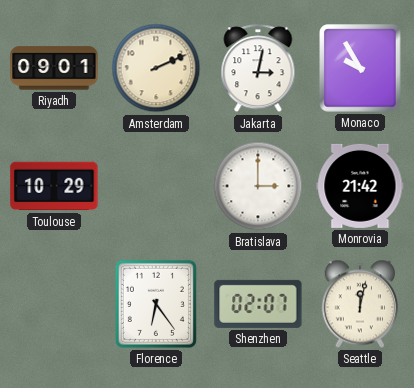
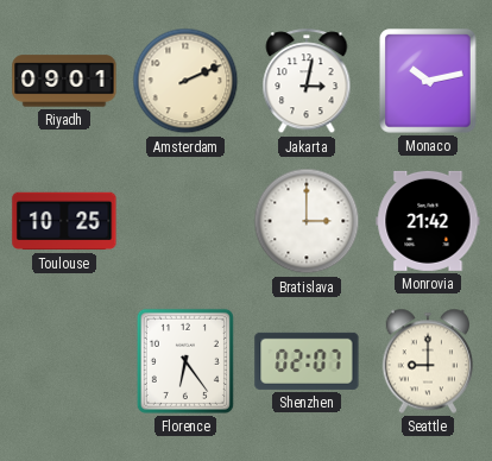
Monaco: 9:55 -> 10:13 (428, 81)
Toulouse: 10:29 -> 10:25 (64, 221)
Seattle: 12:02 -> 9:00 (428, 361)
